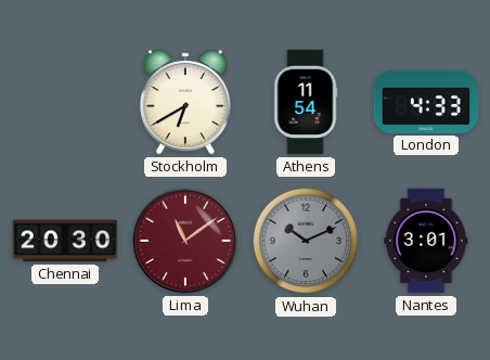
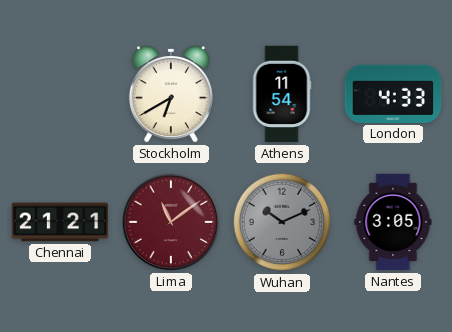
Chennai: 20:30 -> 21:21 (60, 222)
Nantes: 3:01 -> 3:05 (393, 222)
